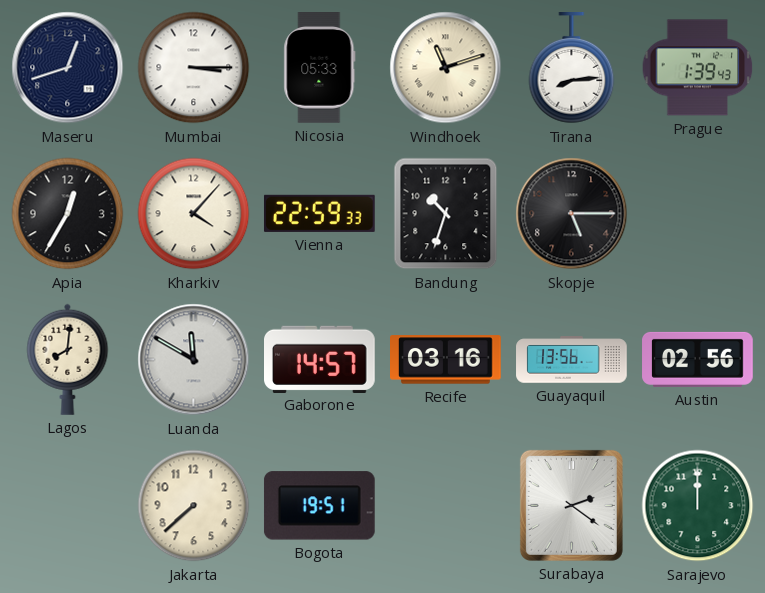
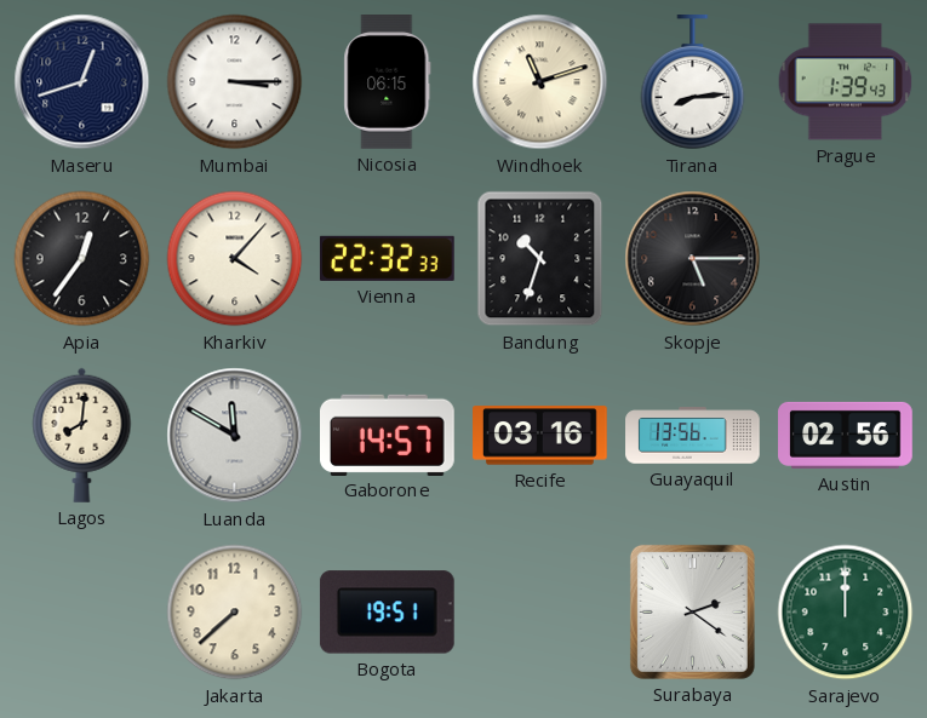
Nicosia: 05:33 -> 06:15 (388, 82)
Apia: 12:35 -> 12:36 (82, 259)
Vienna: 22:59 -> 22:32 (387, 258)
